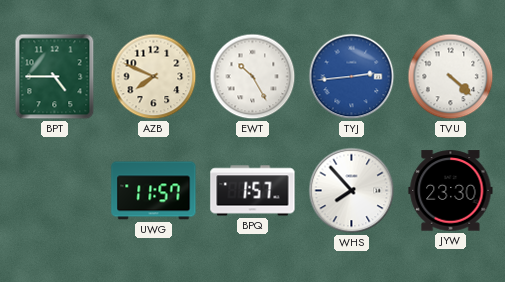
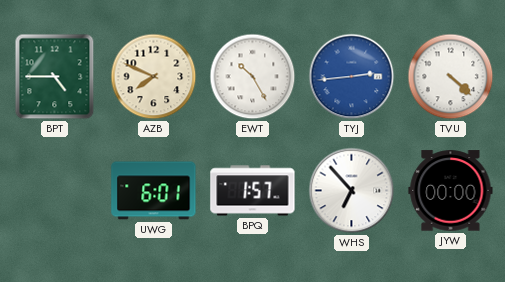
UWG: 11:57 -> 6:01 (154, 191)
WHS: 7:53 -> 6:53 (352, 191)
JYW: 23:30 -> 00:00 (451, 191)
